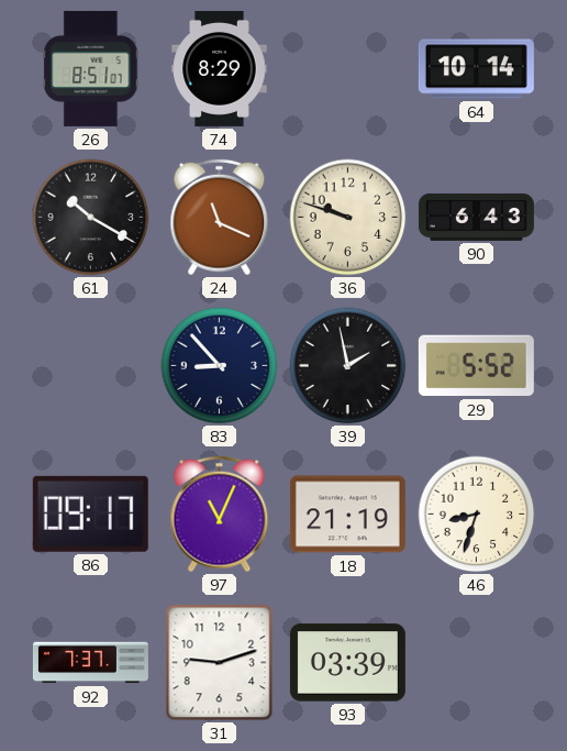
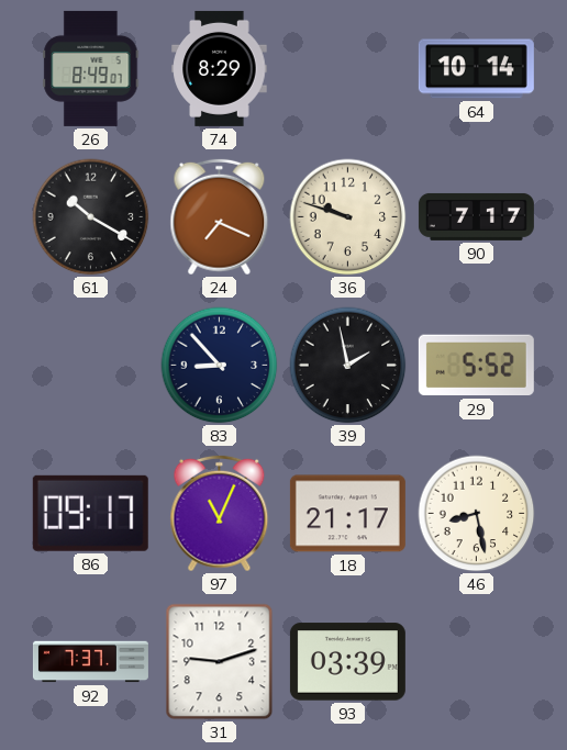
26: 8:51 -> 8:49 (91, 68)
24: 11:19 -> 7:19 (220, 217)
90: 6:43 -> 7:17 (476, 216)
18: 21:19 -> 21:17 (347, 514)
46: 8:33 -> 8:28 (477, 514)
